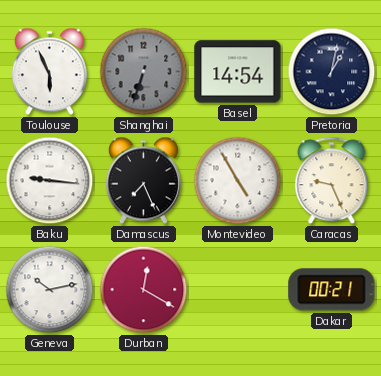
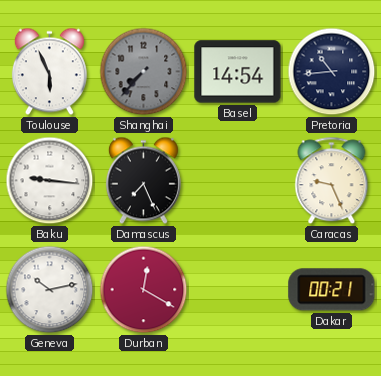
Shanghai: 6:33 -> 7:37 (144, 72)
Pretoria: 1:02 -> 10:44 (332, 72)
Montevideo: 4:55 -> none (238, 181)
